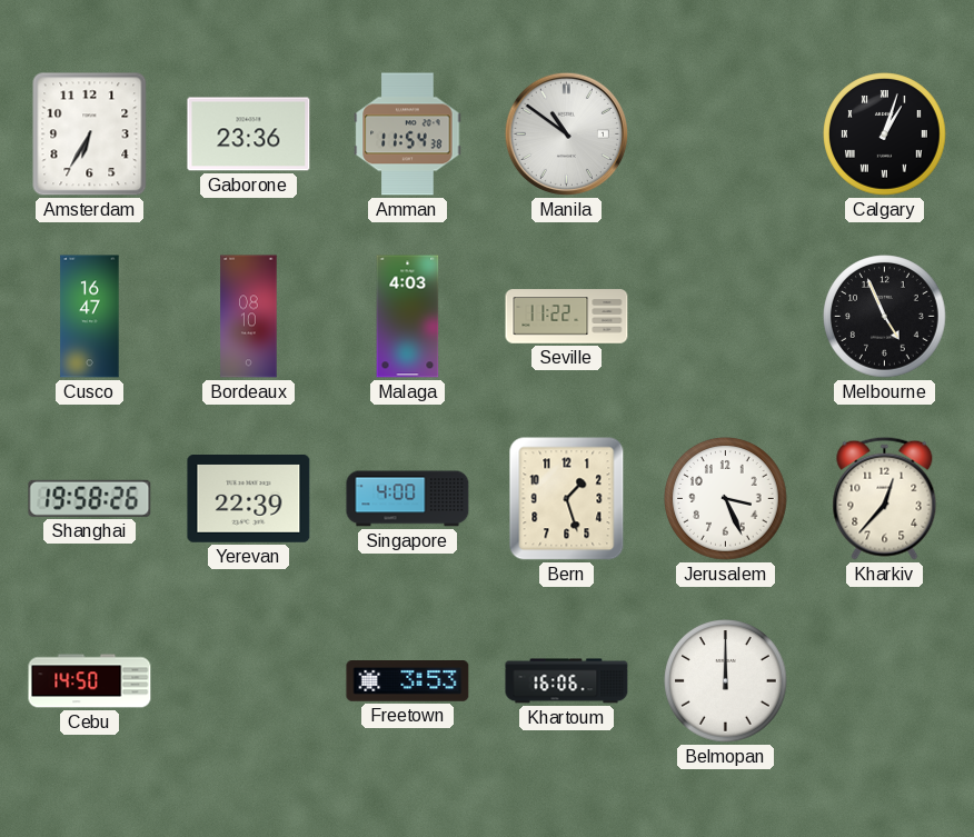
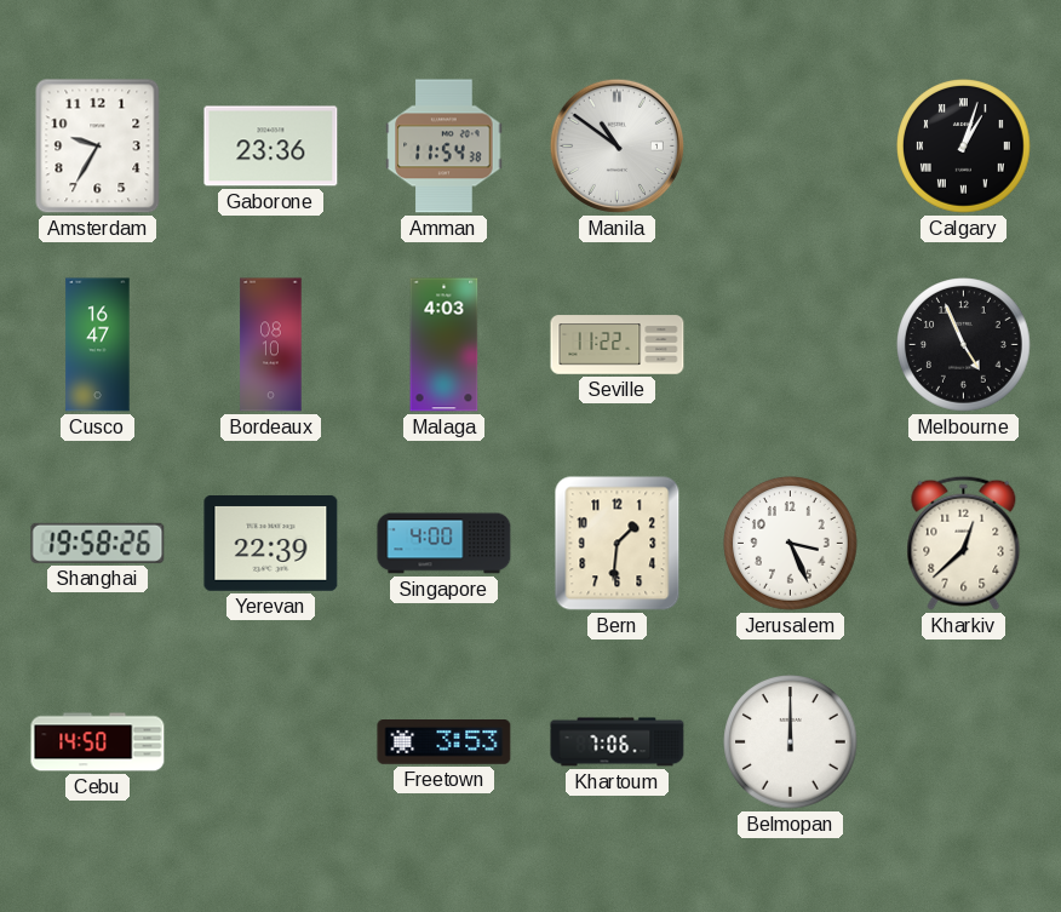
Amsterdam: 6:35 -> 9:35 (98, 147)
Bern: 1:27 -> 1:31 (618, 544)
Kharkiv: 12:37 -> 12:38 (964, 543)
Khartoum: 16:06 -> 7:06 (618, 742)
